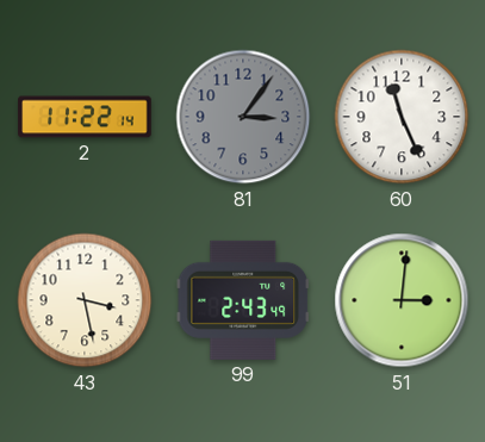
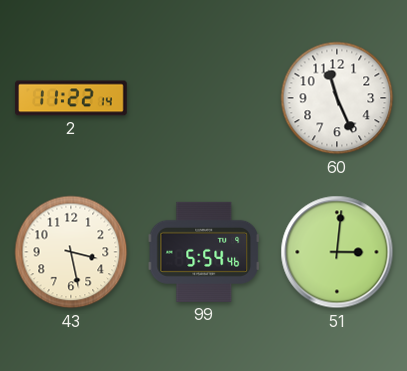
81: 3:06 -> none (243, 117)
99: 2:43 -> 5:54 (203, 252)
